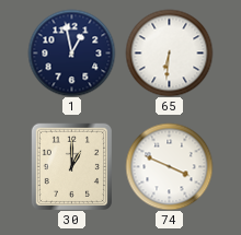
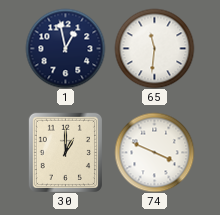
65: 6:31 -> 11:31 (154, 48)
